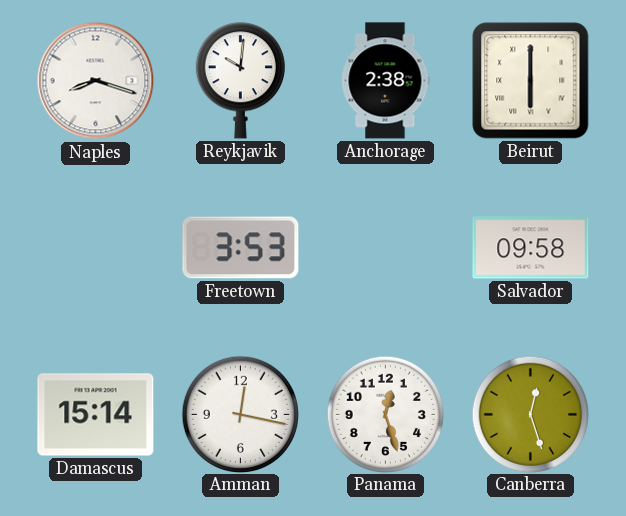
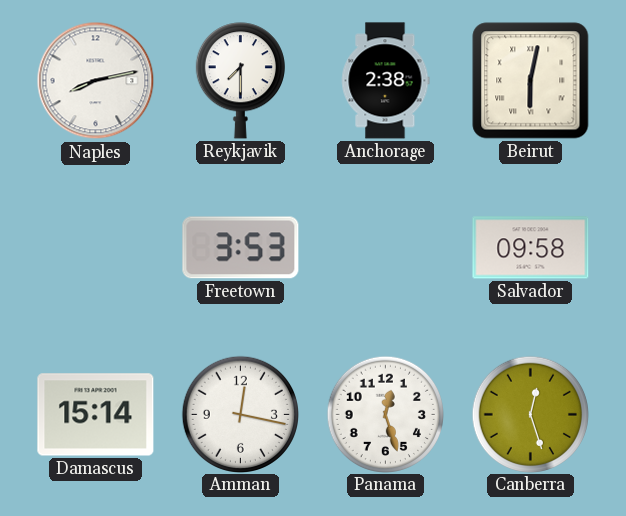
Naples: 8:18 -> 8:13 (96, 81)
Reykjavik: 10:01 -> 7:30 (240, 81)
Beirut: 6:00 -> 6:02 (531, 81)
